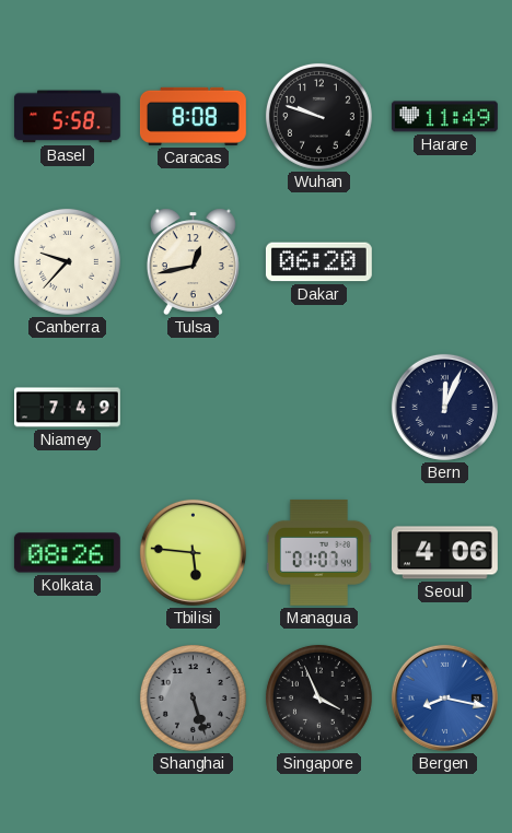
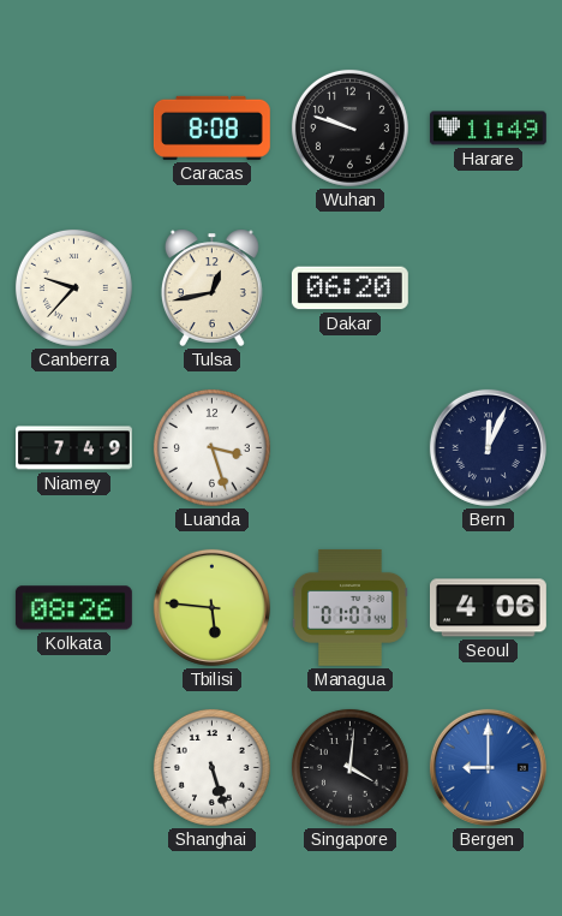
Basel: 5:58 -> none (67, 117)
Luanda: none -> 3:27 (211, 447)
Shanghai dial: grey -> white (211, 767)
Singapore: 3:56 -> 4:01 (349, 767)
Bergen: 8:17 -> 9:00 (488, 767)
